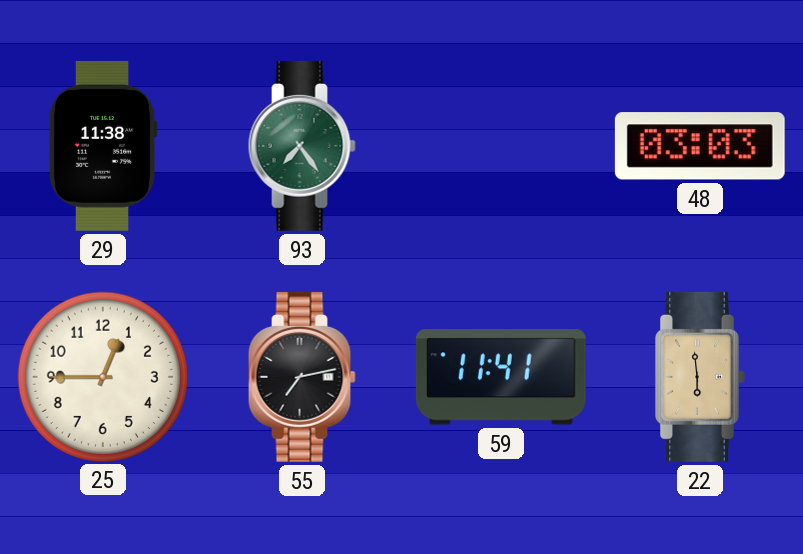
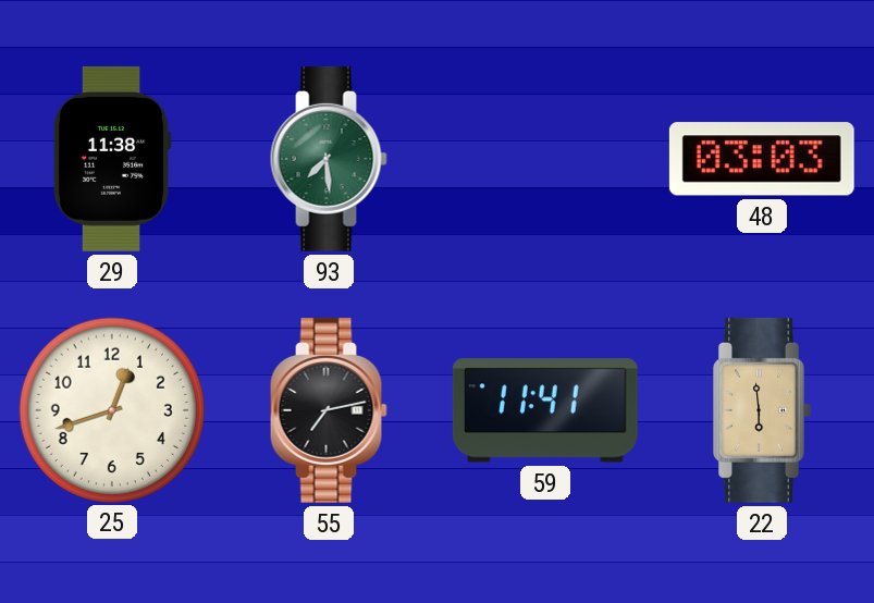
93: 7:24 -> 7:29 (329, 159)
25: 12:45 -> 12:42 (111, 409)
